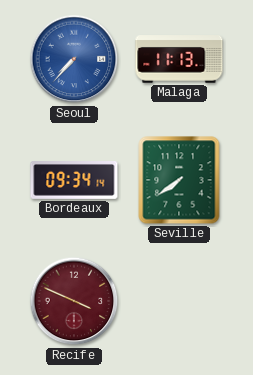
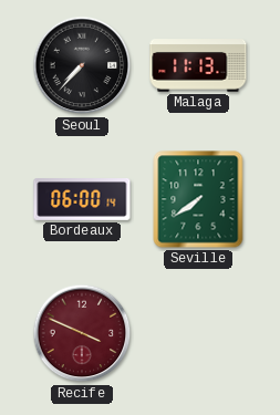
Seoul dial: blue -> black (82, 65)
Bordeaux: 09:34 -> 06:00 (82, 200)
